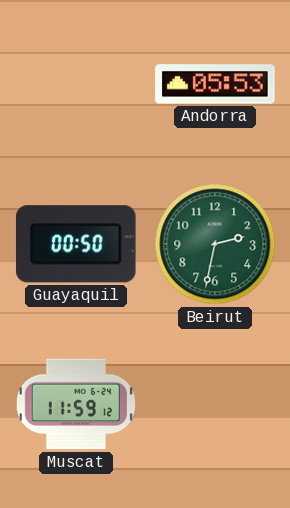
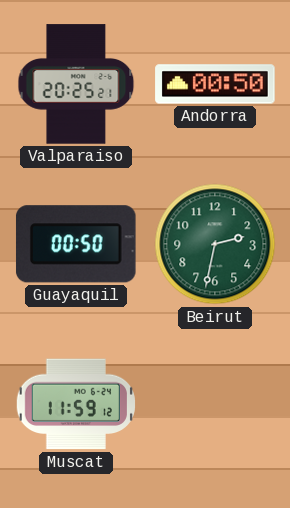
Valparaiso: none -> 20:25 (76, 84)
Andorra: 05:53 -> 00:50 (215, 84)
